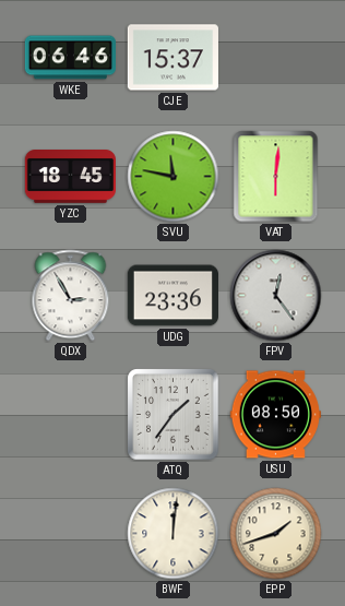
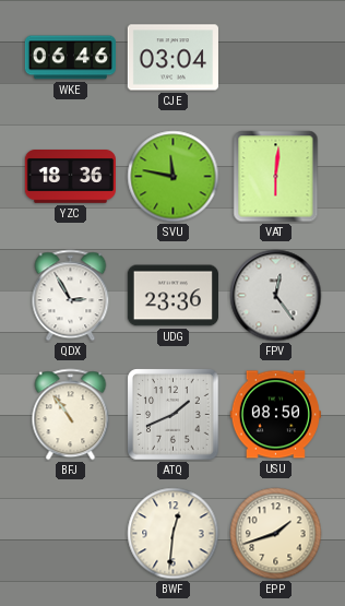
CJE: 15:37 -> 03:04 (172, 58)
YZC: 18:45 -> 18:36 (70, 177)
BFJ: none -> 10:54 (71, 415)
ATQ: 1:36 -> 1:41 (174, 415)
BWF: 12:01 -> 12:31 (174, 534)
